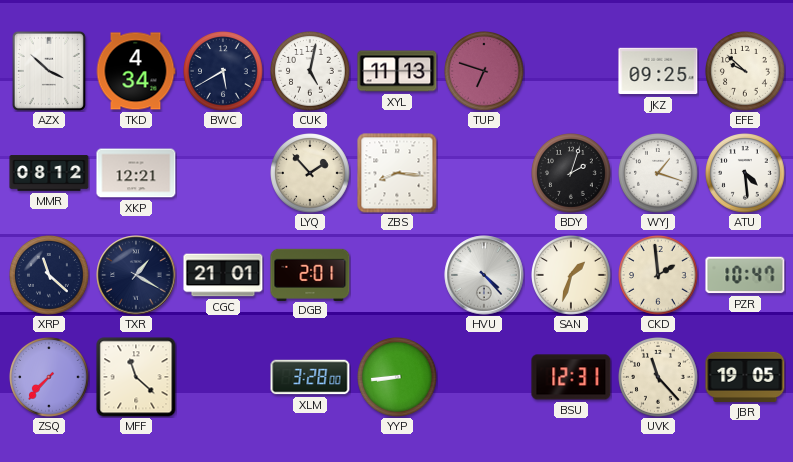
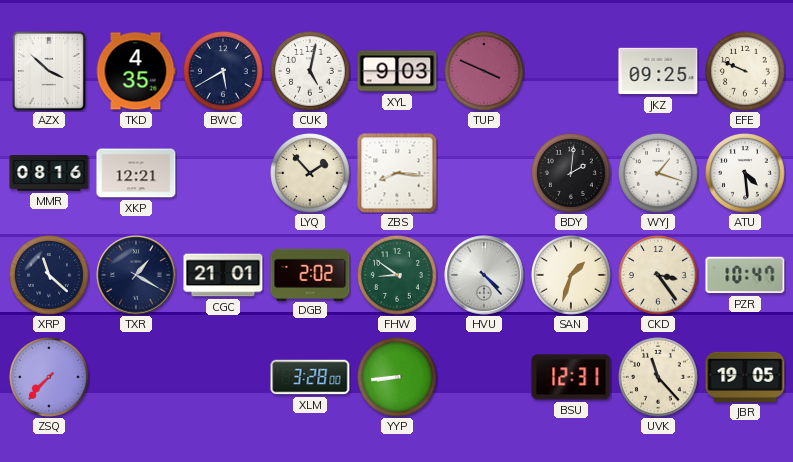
TKD: 4:34 -> 4:35 (136, 71)
XYL: 11:13 -> 9:03 (397, 71)
TUP: 6:48 -> 3:49 (485, 72)
EFE: 9:52 -> 9:49 (746, 72)
MMR: 08:12 -> 08:16 (49, 173)
BDY: 2:03 -> 2:01 (572, 174)
DGB: 2:01 -> 2:02 (310, 274)
FHW: none -> 8:51 (398, 276)
CKD: 1:59 -> 3:24 (659, 276)
MFF: 11:22 -> none (136, 377)
